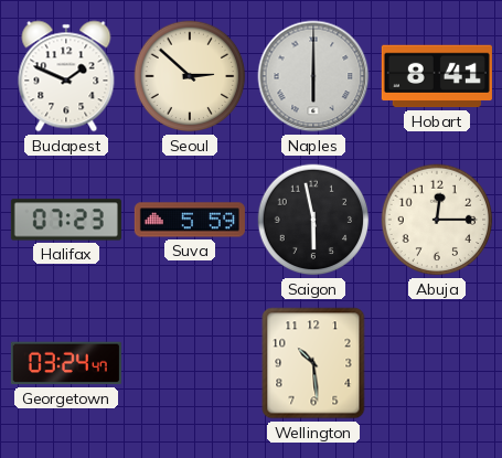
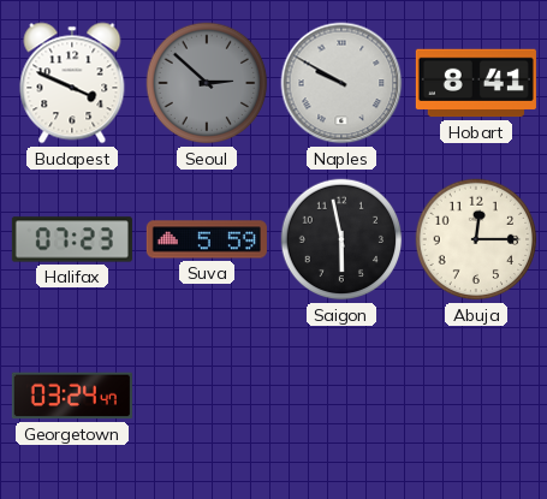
Budapest: 1:49 -> 3:49 (72, 83)
Seoul dial: cream -> grey (207, 83)
Naples: 6:00 -> 9:50 (341, 83)
Wellington: 10:29 -> none (313, 363)
